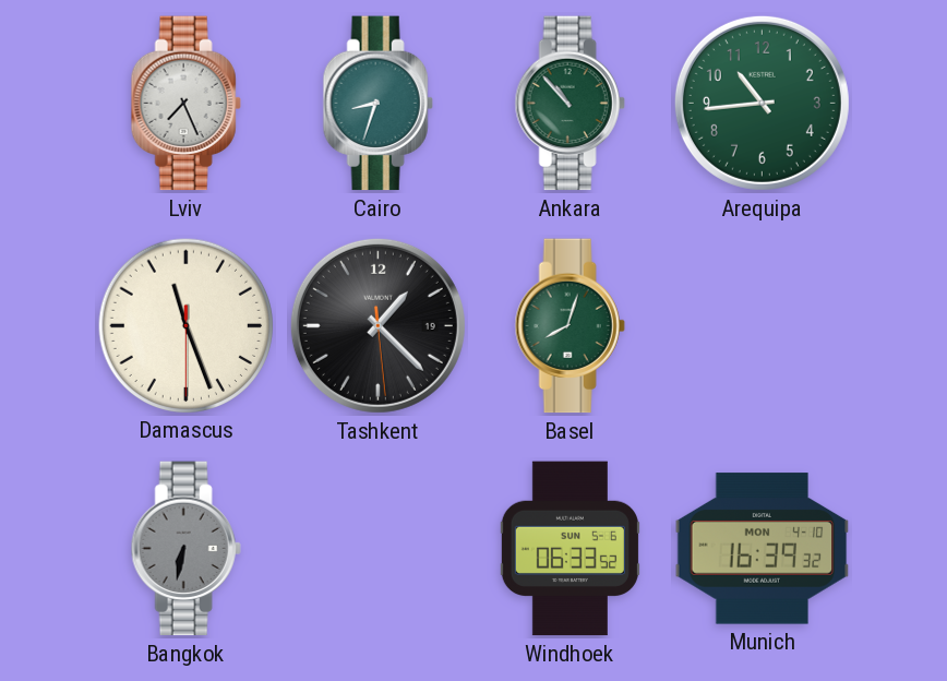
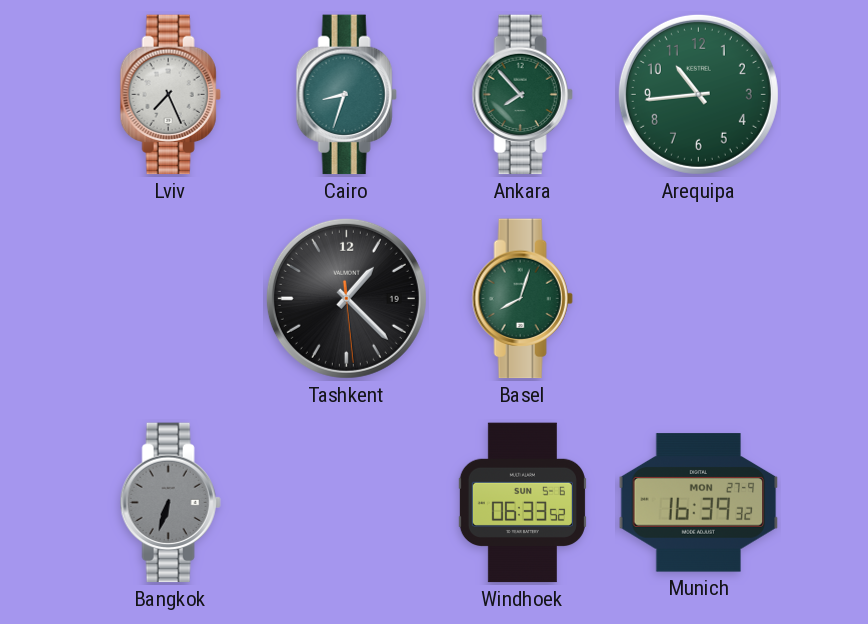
Ankara: 10:53 -> 7:53 (522, 95)
Damascus: 11:26 -> none (185, 325)
Bangkok: 6:32 -> 6:33 (170, 503)
Munich date: MON 4-10 -> MON 27-9 (699, 503)
